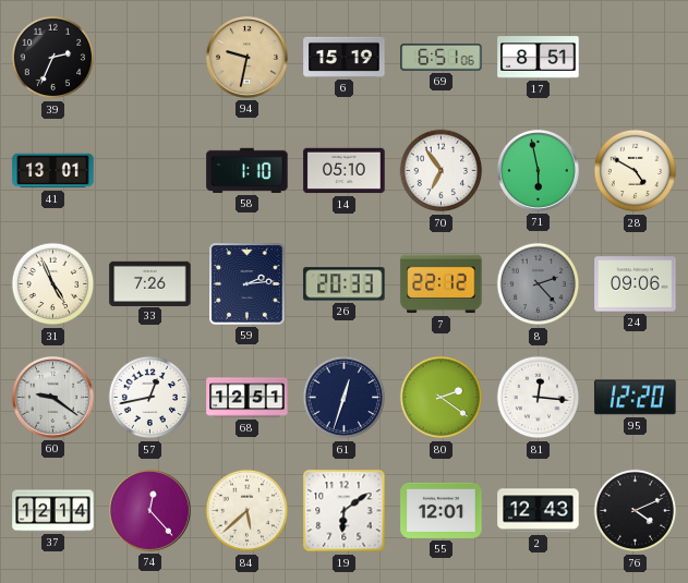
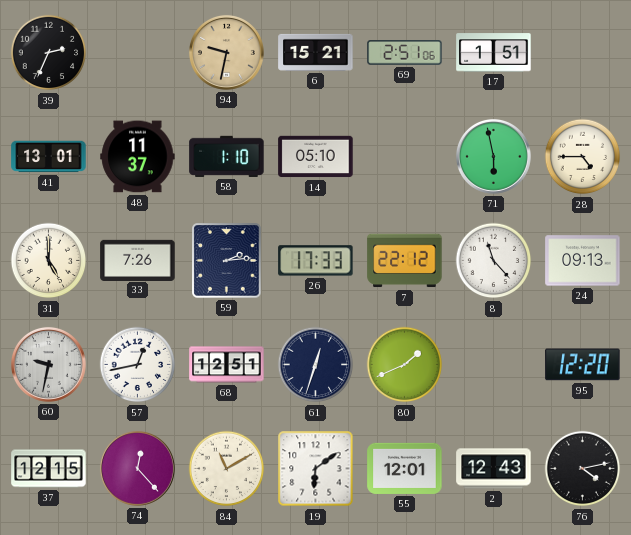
6: 15:19 -> 15:21 (316, 52)
69: 6:51 -> 2:51 (405, 53)
17: 8:51 -> 1:51 (494, 53)
48: none -> 11:37 (138, 157)
70: 6:54 -> none (442, 171)
28: 4:50 -> 4:45 (583, 157)
31: 4:56 -> 5:00 (49, 261)
26: 20:33 -> 17:33 (316, 261)
8: 2:23 -> 11:23 (494, 261)
8 dial: grey -> white (494, 261)
24: 09:06 -> 09:13 (583, 261)
60: 9:21 -> 9:32 (48, 364)
80: 2:21 -> 1:41 (405, 365)
81: 12:16 -> none (539, 398)
37: 12:14 -> 12:15 (49, 469)
84: 5:38 -> 11:10 (227, 469)
76: 4:11 -> 4:13 (583, 469)
